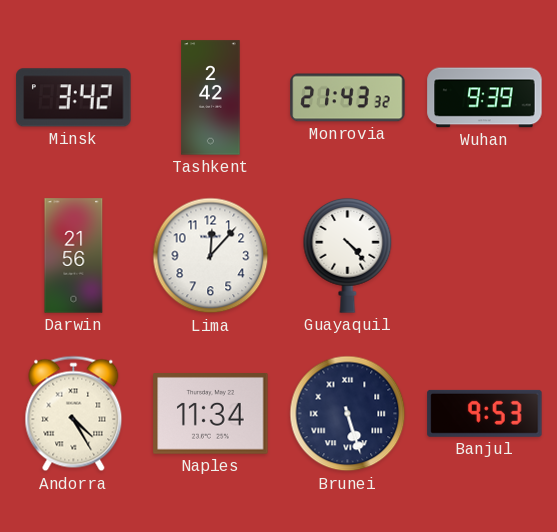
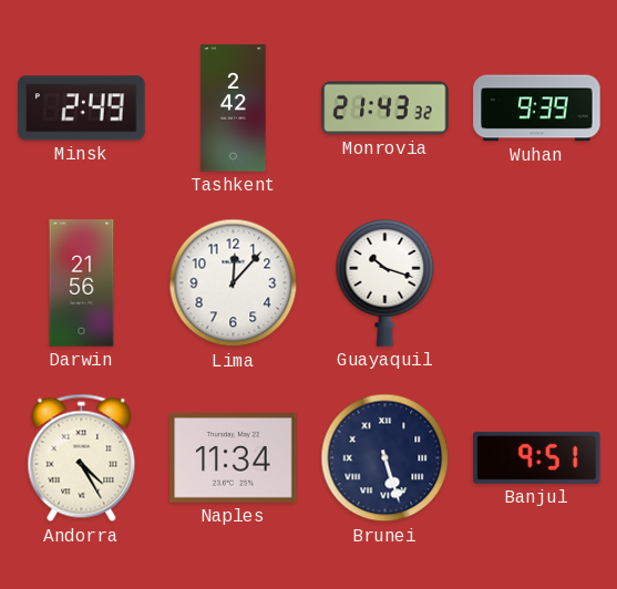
Minsk: 3:42 -> 2:49 (82, 108)
Guayaquil: 4:23 -> 10:18 (385, 282)
Banjul: 9:53 -> 9:51 (537, 457)
